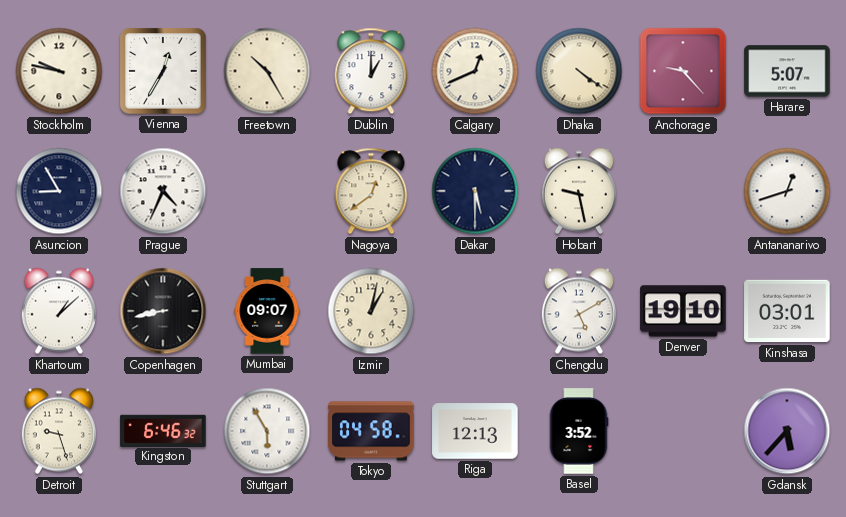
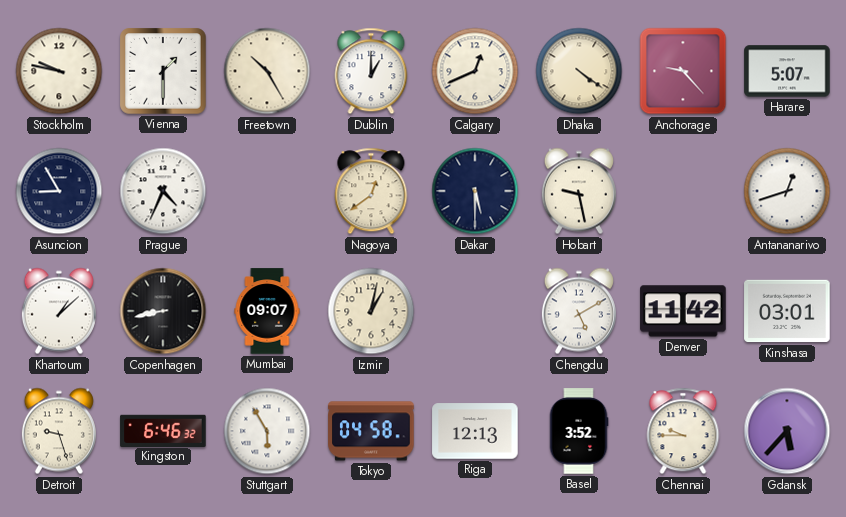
Vienna: 12:35 -> 1:30 (163, 71)
Denver: 19:10 -> 11:42 (683, 311)
Chennai: none -> 9:45 (683, 431)
